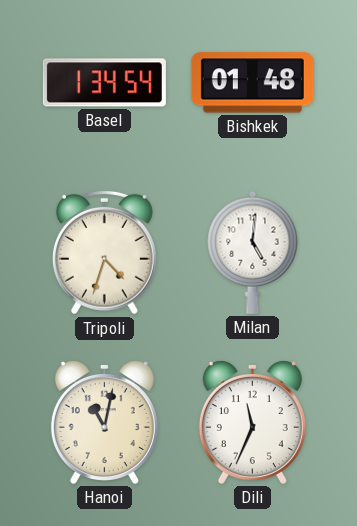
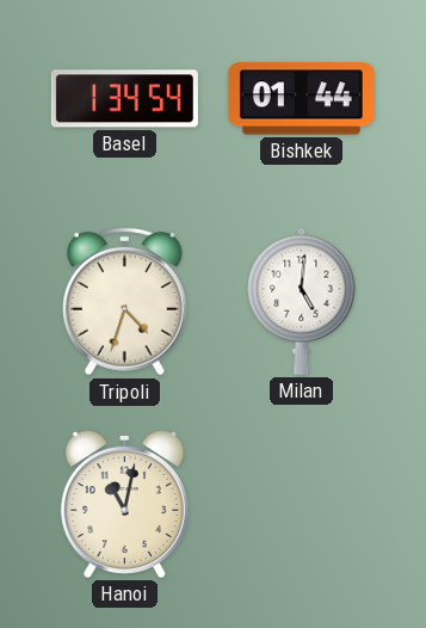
Bishkek: 01:48 -> 01:44 (301, 99)
Dili: 11:34 -> none (252, 422)
